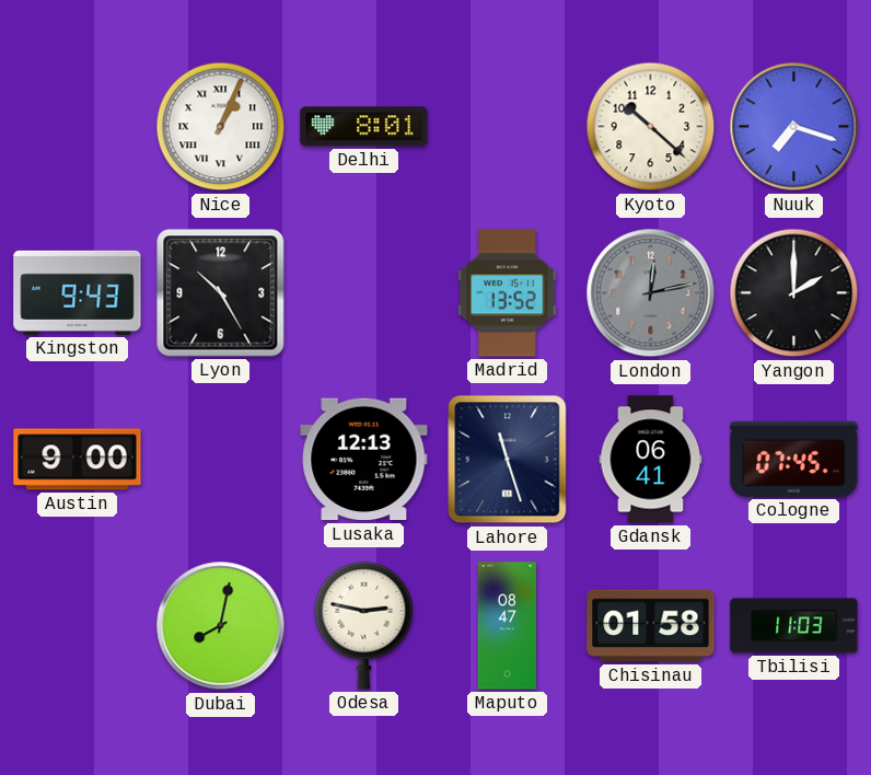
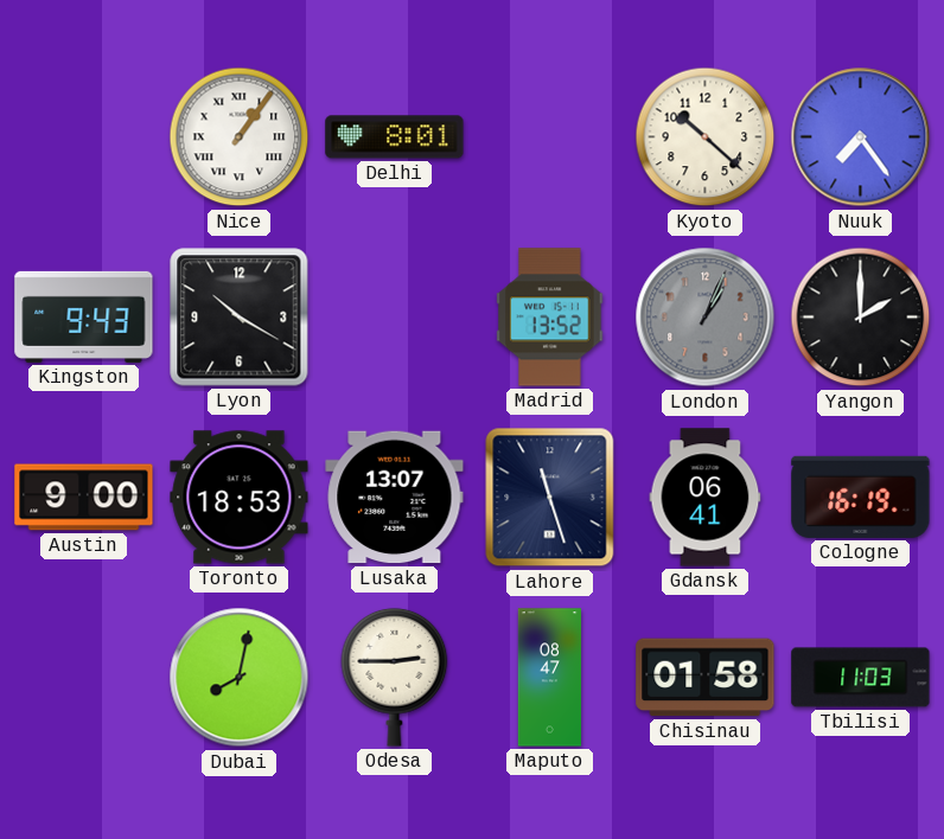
Nice: 1:04 -> 1:06 (240, 137)
Nuuk: 7:18 -> 7:24 (861, 137)
Lyon: 10:25 -> 10:20 (240, 318)
London: 12:13 -> 1:04 (706, 318)
Toronto: none -> 18:53 (240, 498)
Lusaka: 12:13 -> 13:07 (395, 498)
Cologne: 07:45 -> 16:19 (861, 497)
Odesa: 2:47 -> 2:45 (395, 677)
